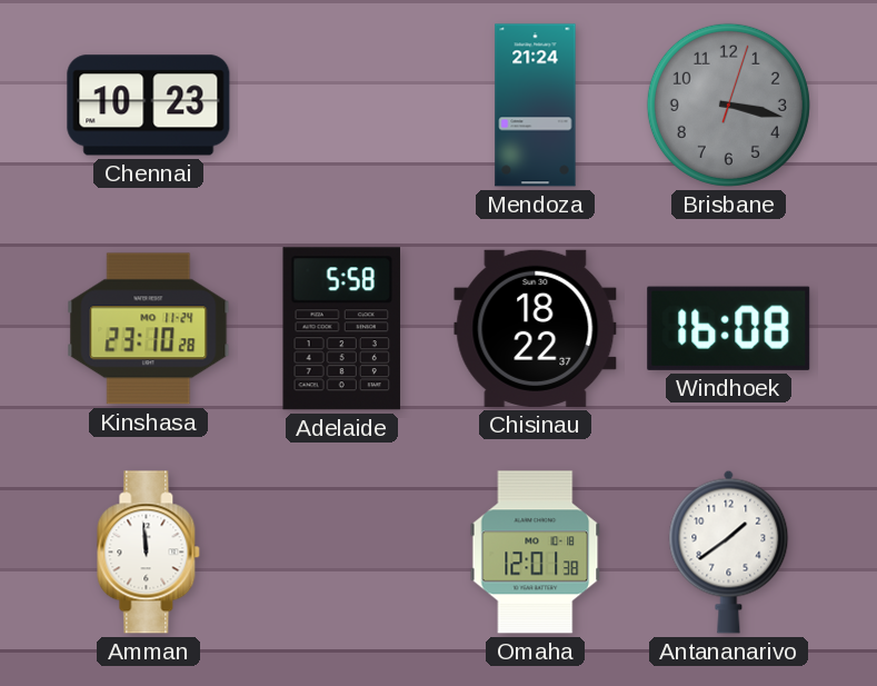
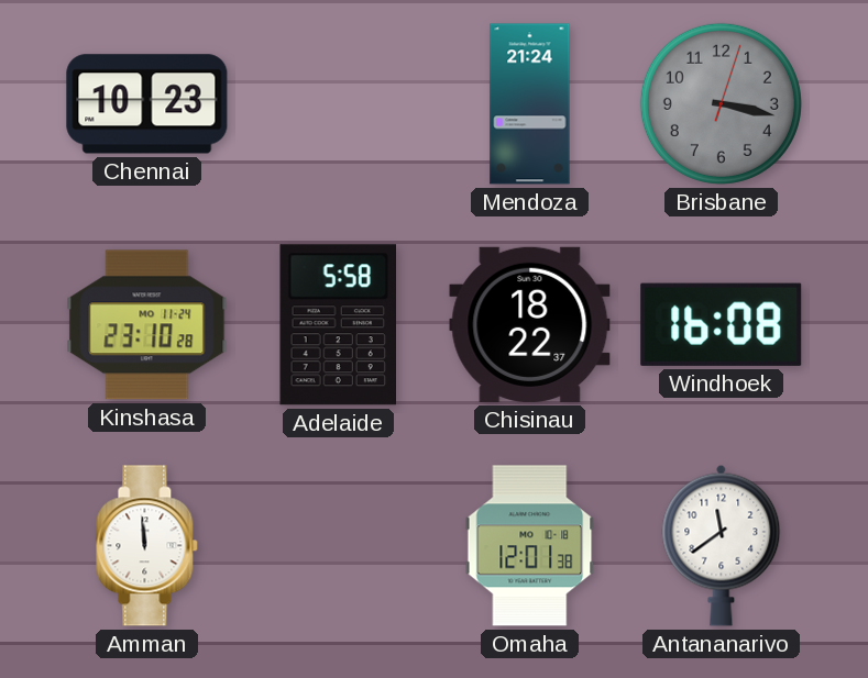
Antananarivo: 1:39 -> 11:39 (722, 545)
